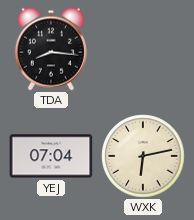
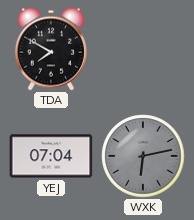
TDA: 8:16 -> 7:50 (51, 49)
WXK dial: cream -> grey (143, 156)
